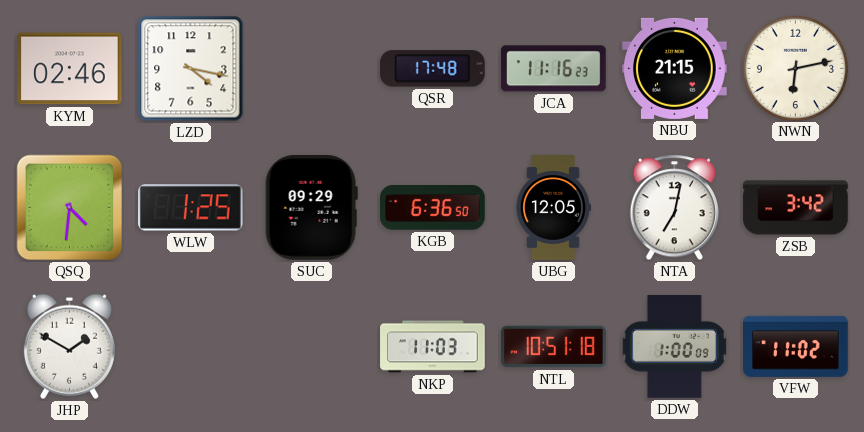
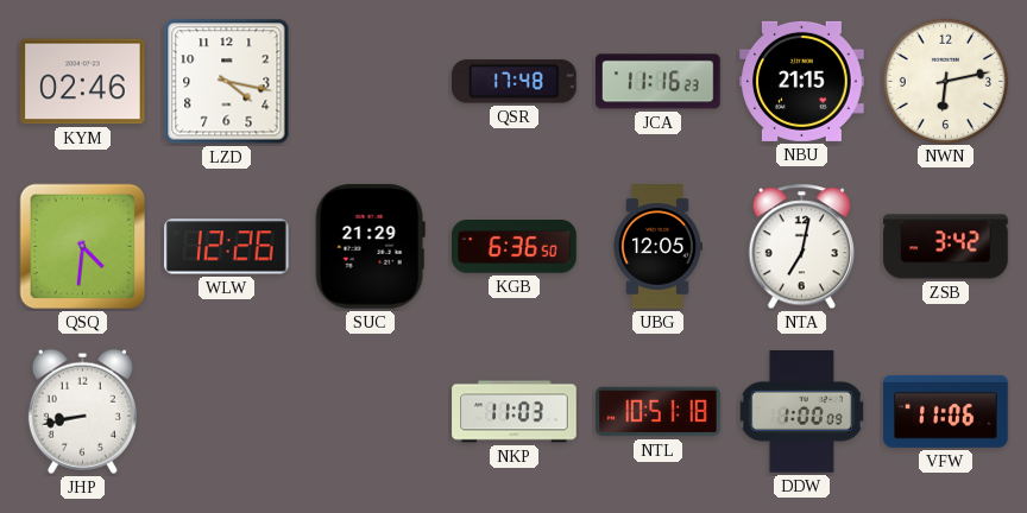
WLW: 1:25 -> 12:26 (227, 247)
SUC: 09:29 -> 21:29 (370, 247)
JHP: 1:50 -> 8:43 (82, 411)
VFW: 11:02 -> 11:06 (946, 411)
